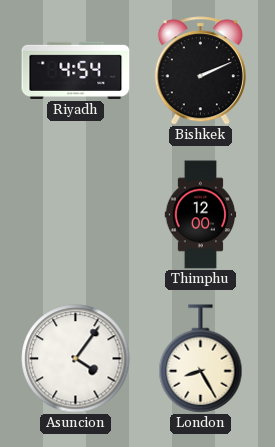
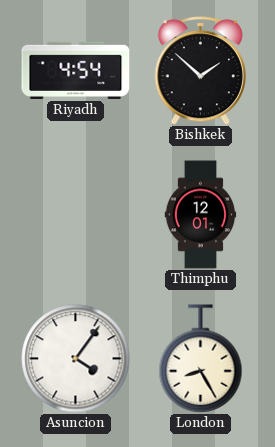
Bishkek: 2:11 -> 1:52 (200, 71)
Thimphu: 12:00 -> 12:01 (201, 215)
